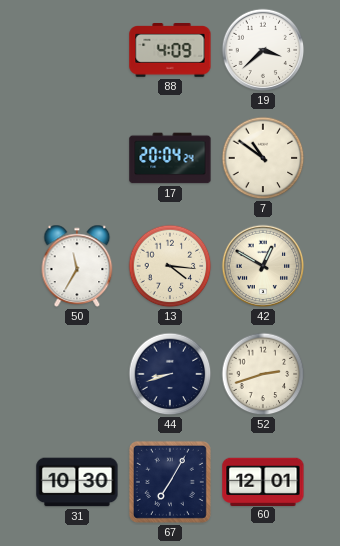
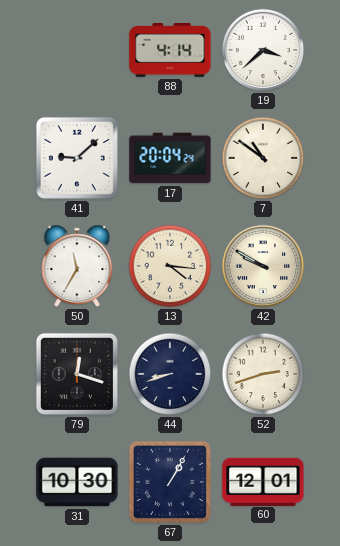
88: 4:09 -> 4:14 (170, 50)
41: none -> 9:08 (77, 158)
42: 12:50 -> 9:50 (263, 266)
79: none -> 12:18 (77, 374)
67: 7:05 -> 1:05 (170, 482)
